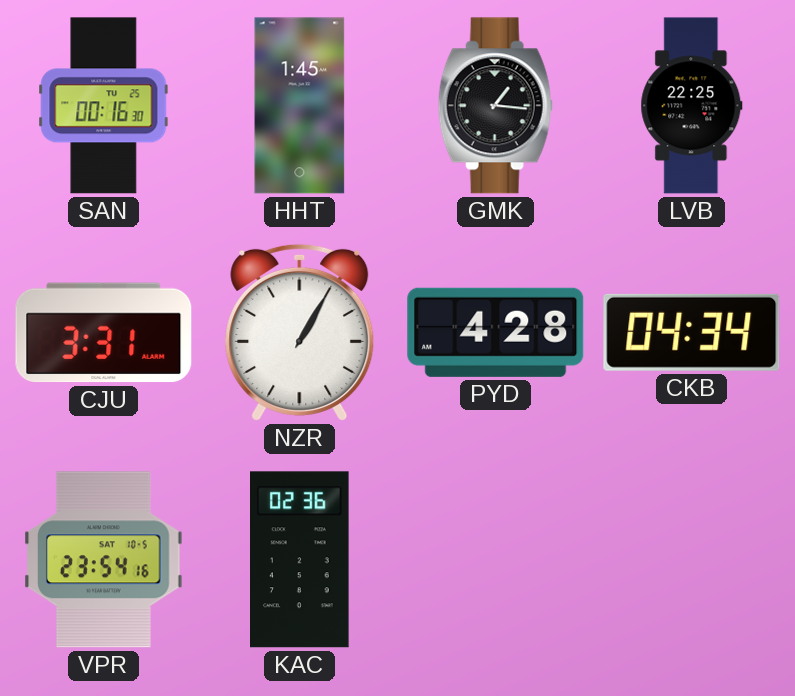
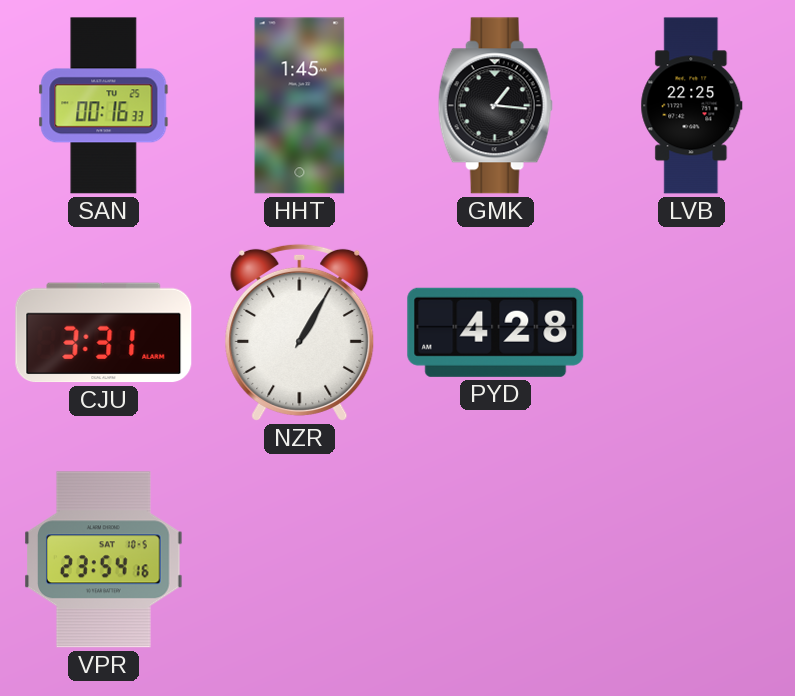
SAN: 00:16:30 -> 00:16:33 (104, 106)
CKB: 04:34 -> none (692, 332)
KAC: 02:36 -> none (300, 560)
